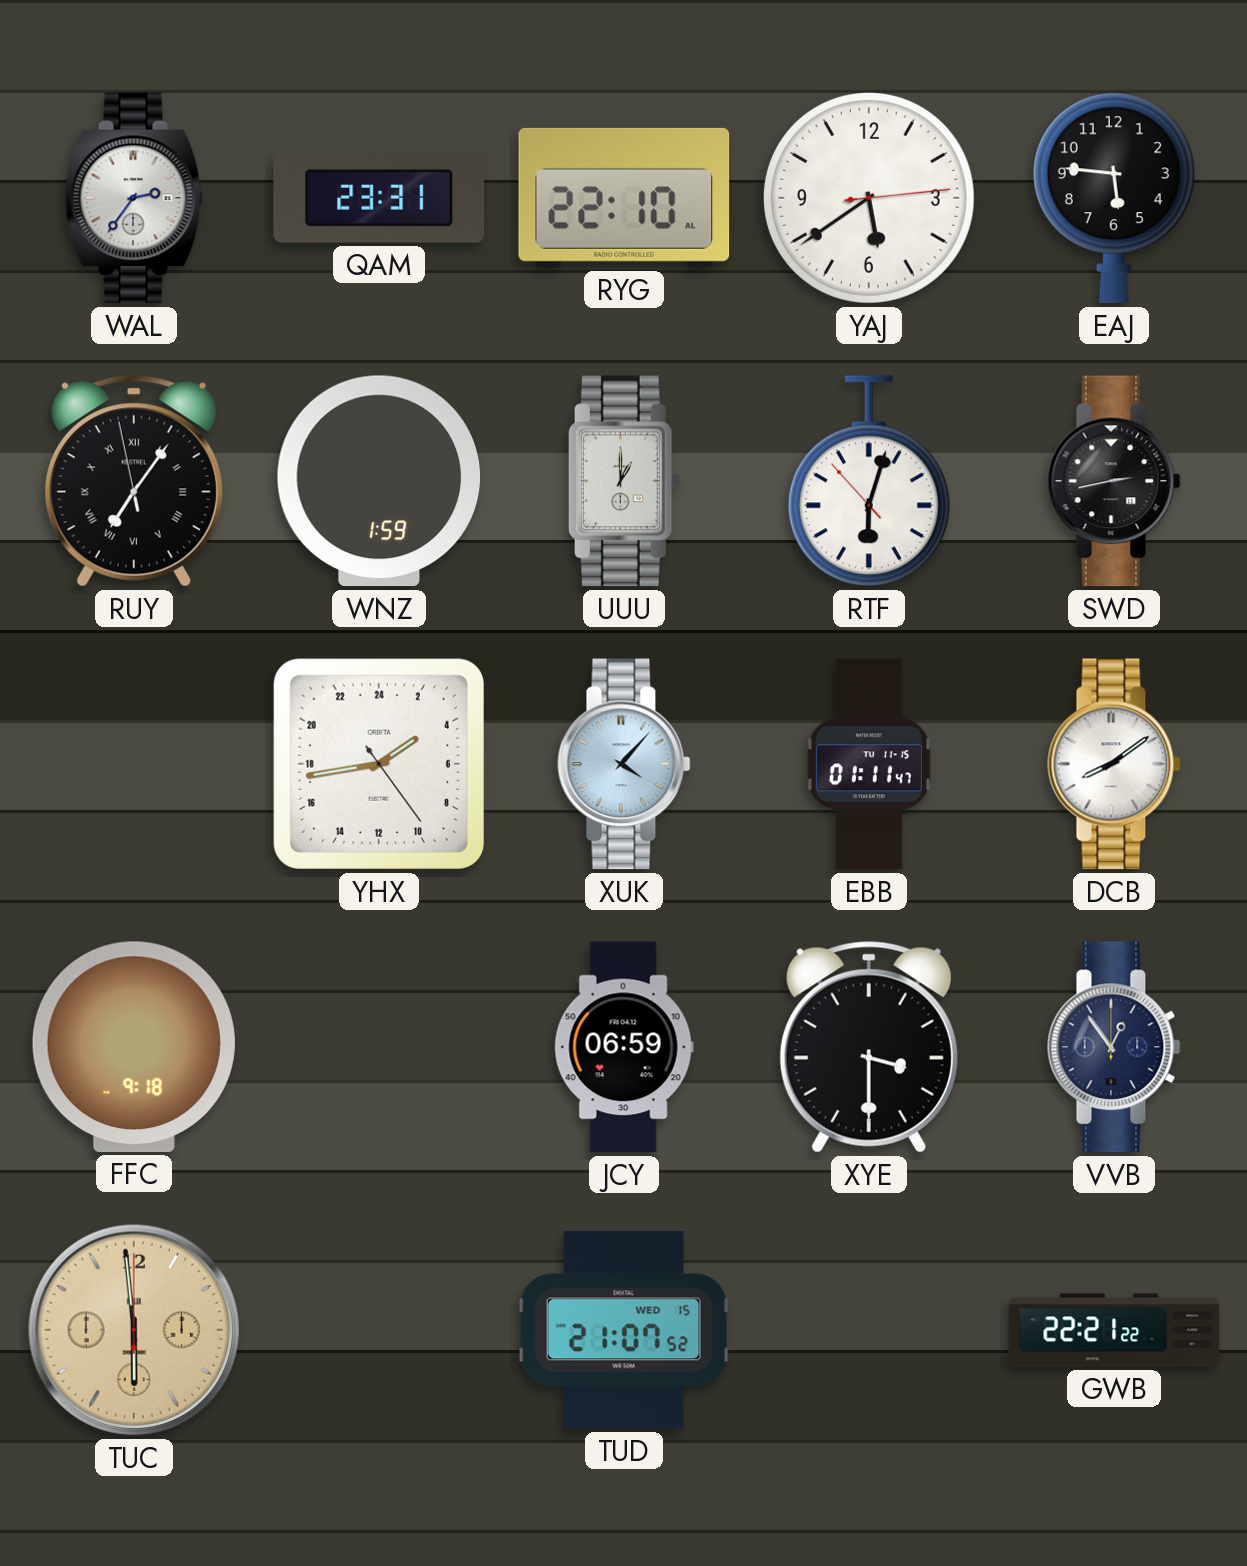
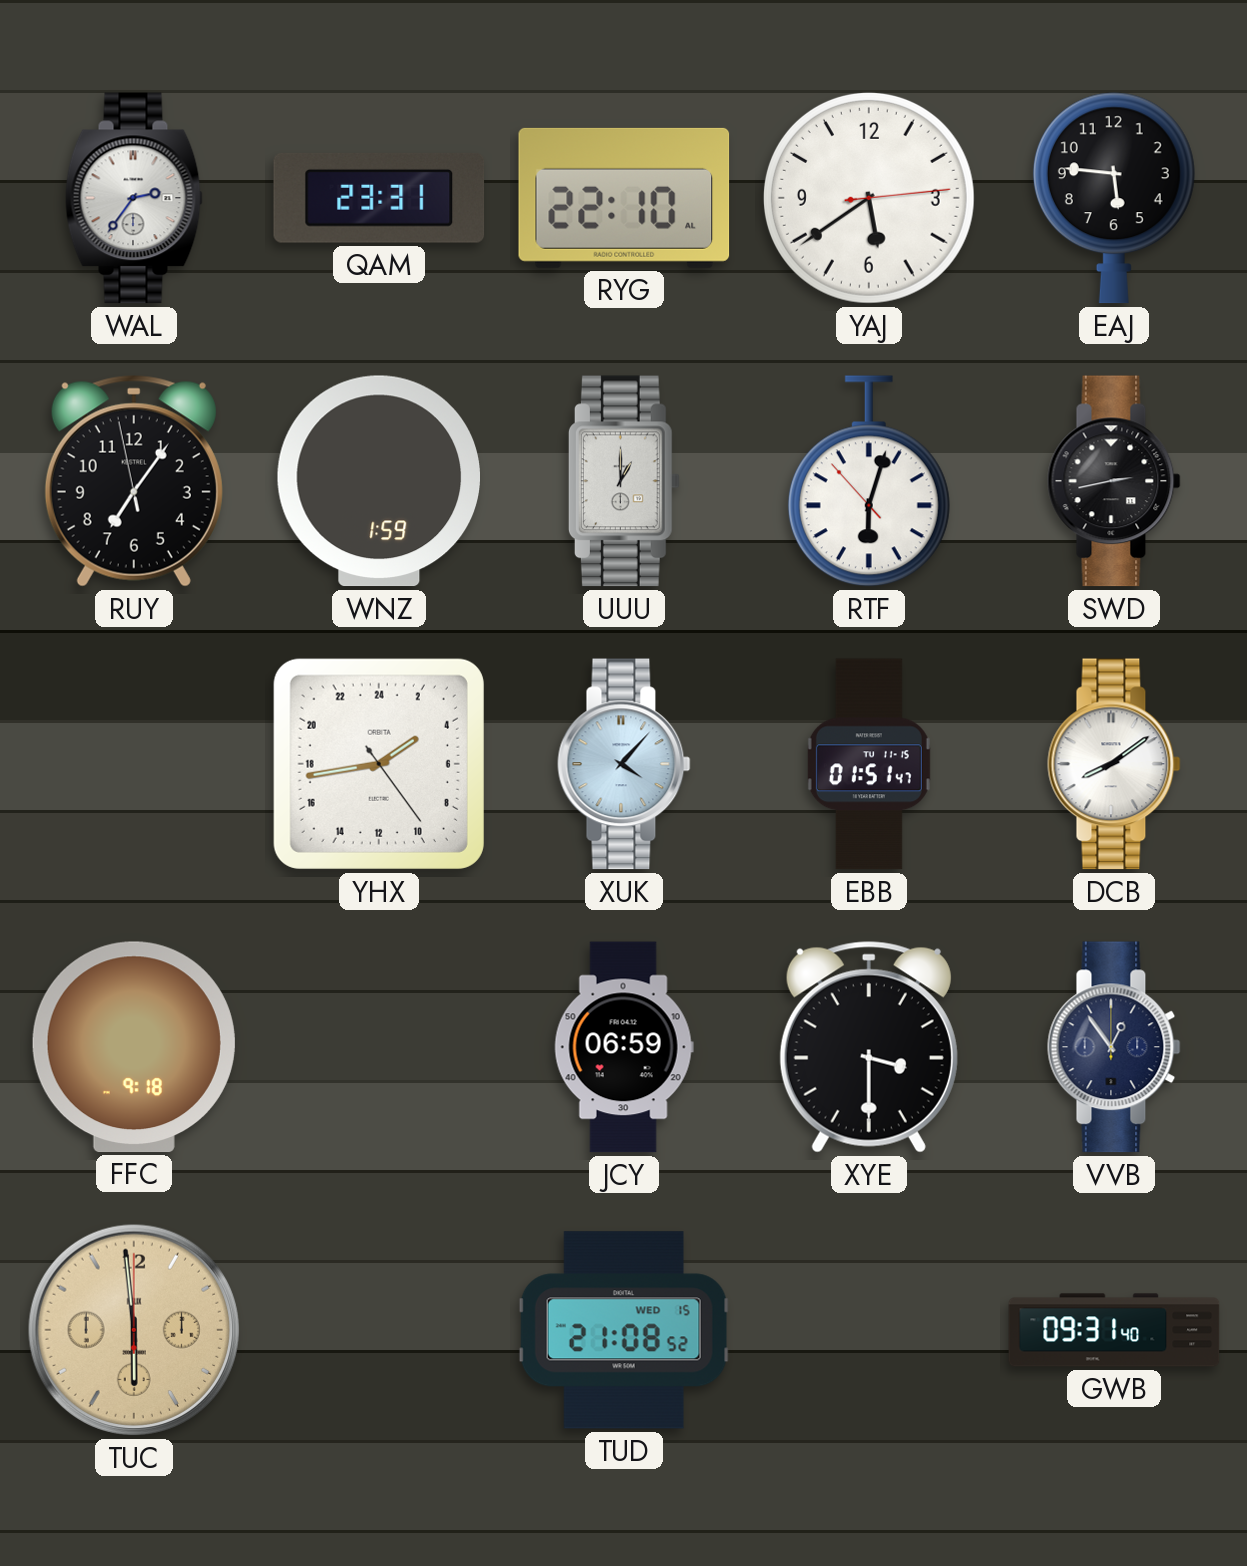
RUY numerals: Roman -> Arabic (134, 481)
EBB: 01:11 -> 01:51 (869, 764)
TUD: 21:07 -> 21:08 (624, 1330)
GWB: 22:21 -> 09:31 (1114, 1330)
